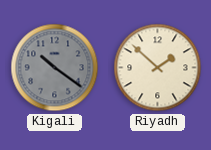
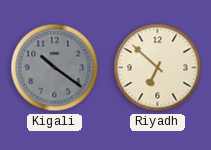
Riyadh: 1:52 -> 6:52 (158, 68)
